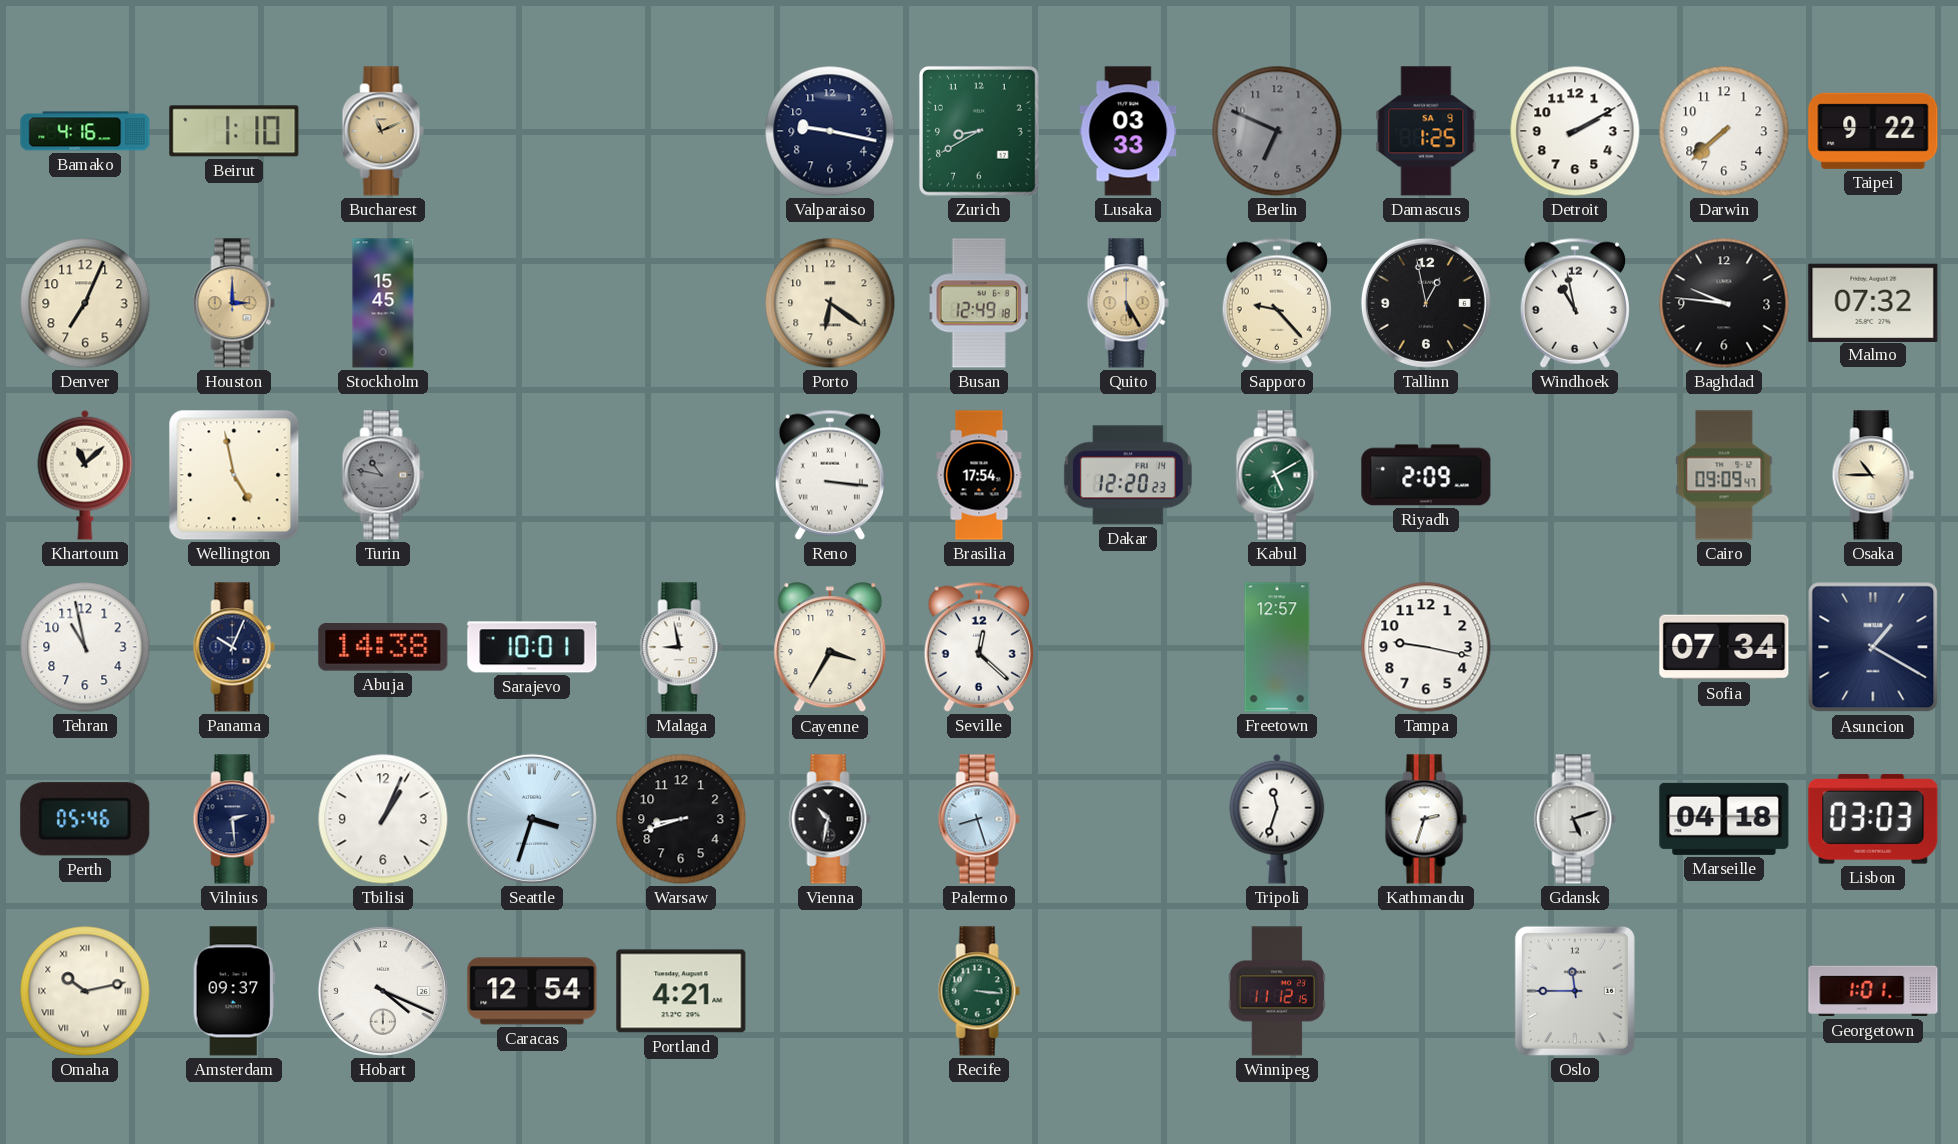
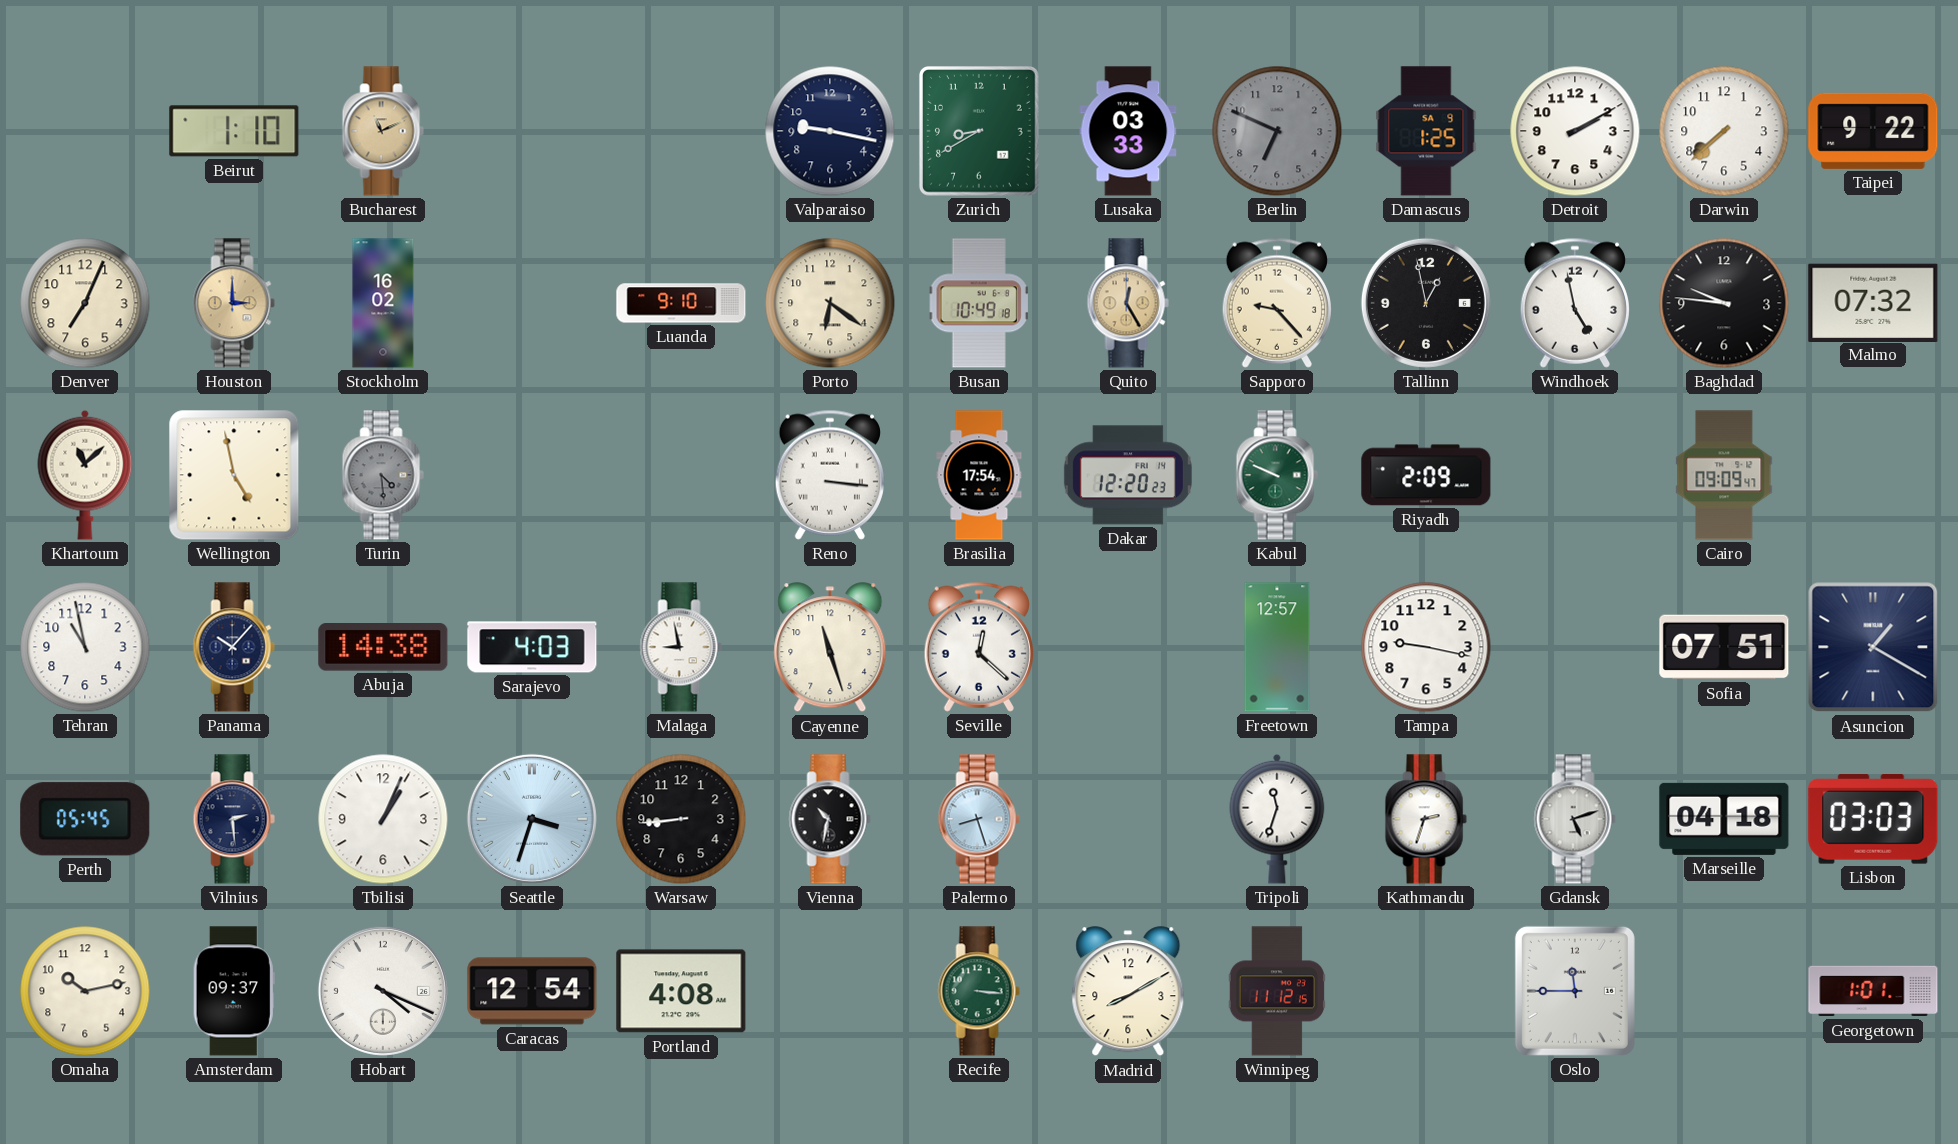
Bamako: 4:16 -> none (85, 131)
Stockholm: 15:45 -> 16:02 (383, 303)
Luanda: none -> 9:10 (681, 303)
Busan: 12:49 -> 10:49 (979, 303)
Quito: 5:25 -> 12:25 (1128, 303)
Windhoek: 10:58 -> 4:58 (1574, 303)
Turin: 10:47 -> 4:29 (383, 475)
Kabul: 5:10 -> 9:49 (1277, 475)
Osaka: 10:45 -> none (1873, 475)
Panama: 10:04 -> 10:07 (234, 647)
Sarajevo: 10:01 -> 4:03 (532, 647)
Cayenne: 3:35 -> 11:27 (830, 648)
Sofia: 07:34 -> 07:51 (1724, 647)
Perth: 05:46 -> 05:45 (85, 819)
Warsaw: 8:42 -> 8:44 (681, 819)
Omaha numerals: Roman -> Arabic (85, 991)
Portland: 4:21 -> 4:08 (681, 991)
Madrid: none -> 8:10 (1128, 992)
